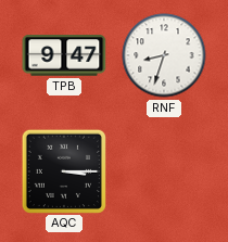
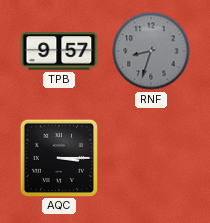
TPB: 9:47 -> 9:57 (59, 51)
RNF dial: white -> grey (151, 51)
